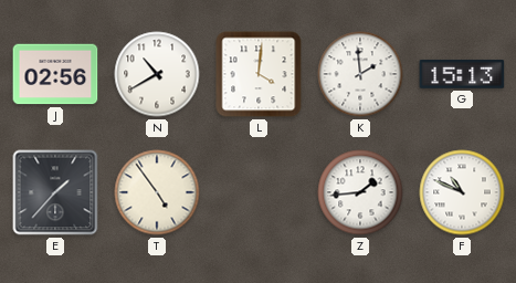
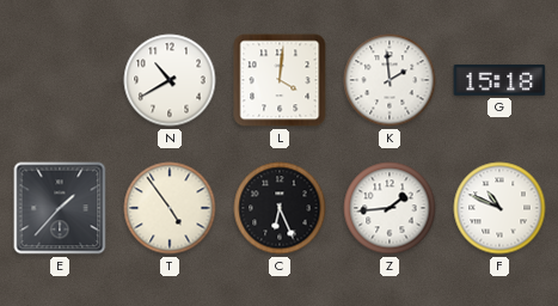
J: 02:56 -> none (55, 74)
G: 15:13 -> 15:18 (499, 80)
C: none -> 6:26 (280, 208)
